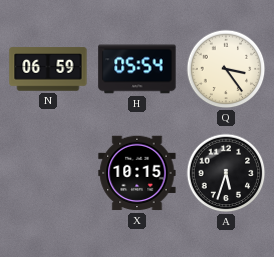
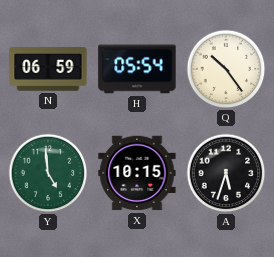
Q: 3:24 -> 10:24 (226, 69)
Y: none -> 4:59 (48, 173)
